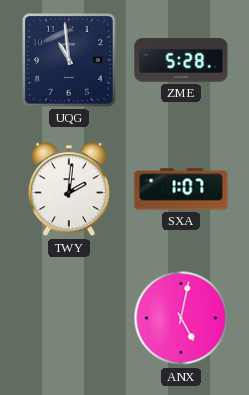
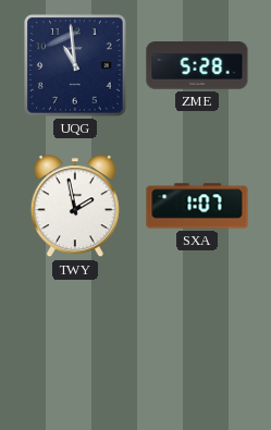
TWY: 2:01 -> 1:58 (75, 207)
ANX: 5:02 -> none (181, 318)
